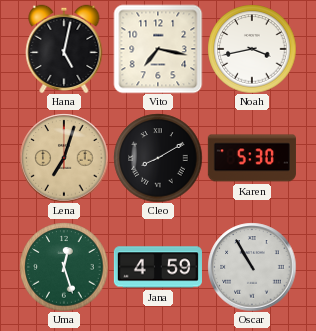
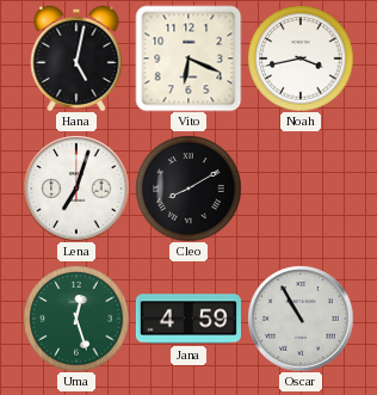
Vito: 7:17 -> 6:19 (188, 58)
Lena dial: champagne -> white (76, 189)
Karen: 5:30 -> none (252, 158)
